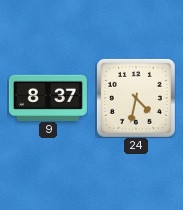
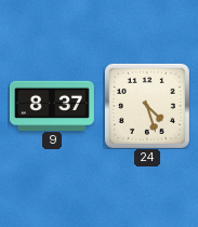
24: 4:32 -> 4:27 (147, 106)
